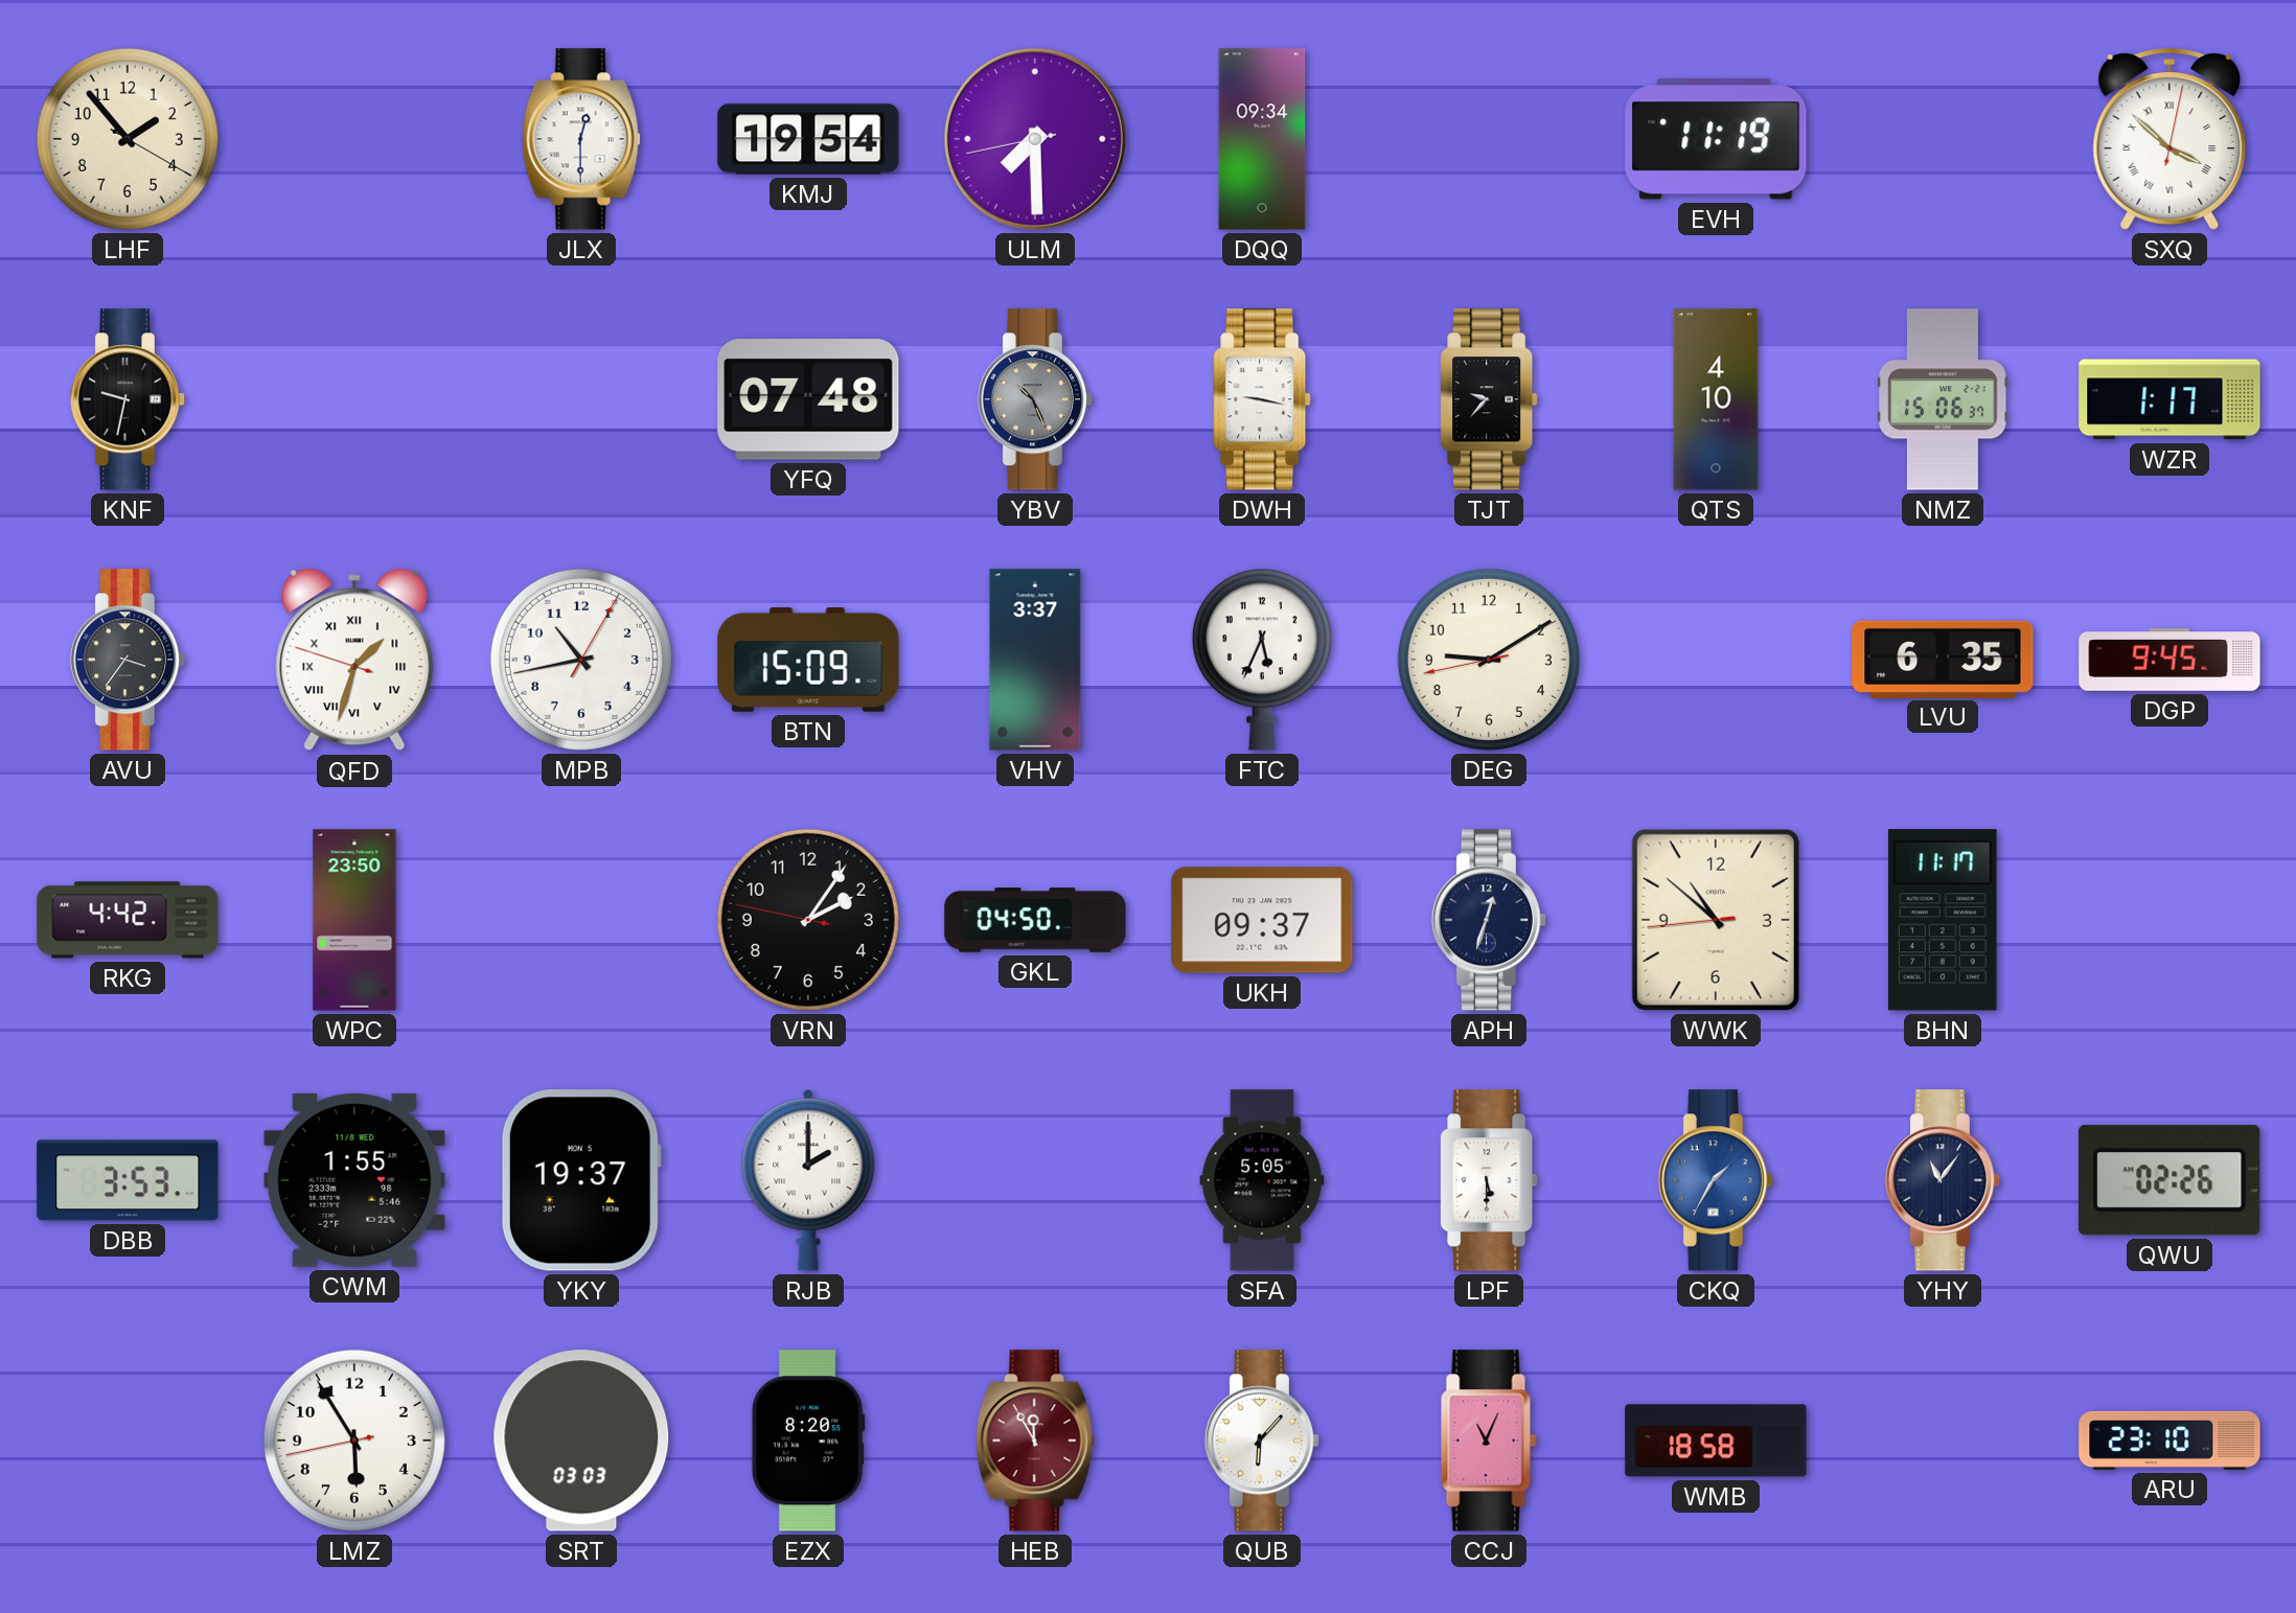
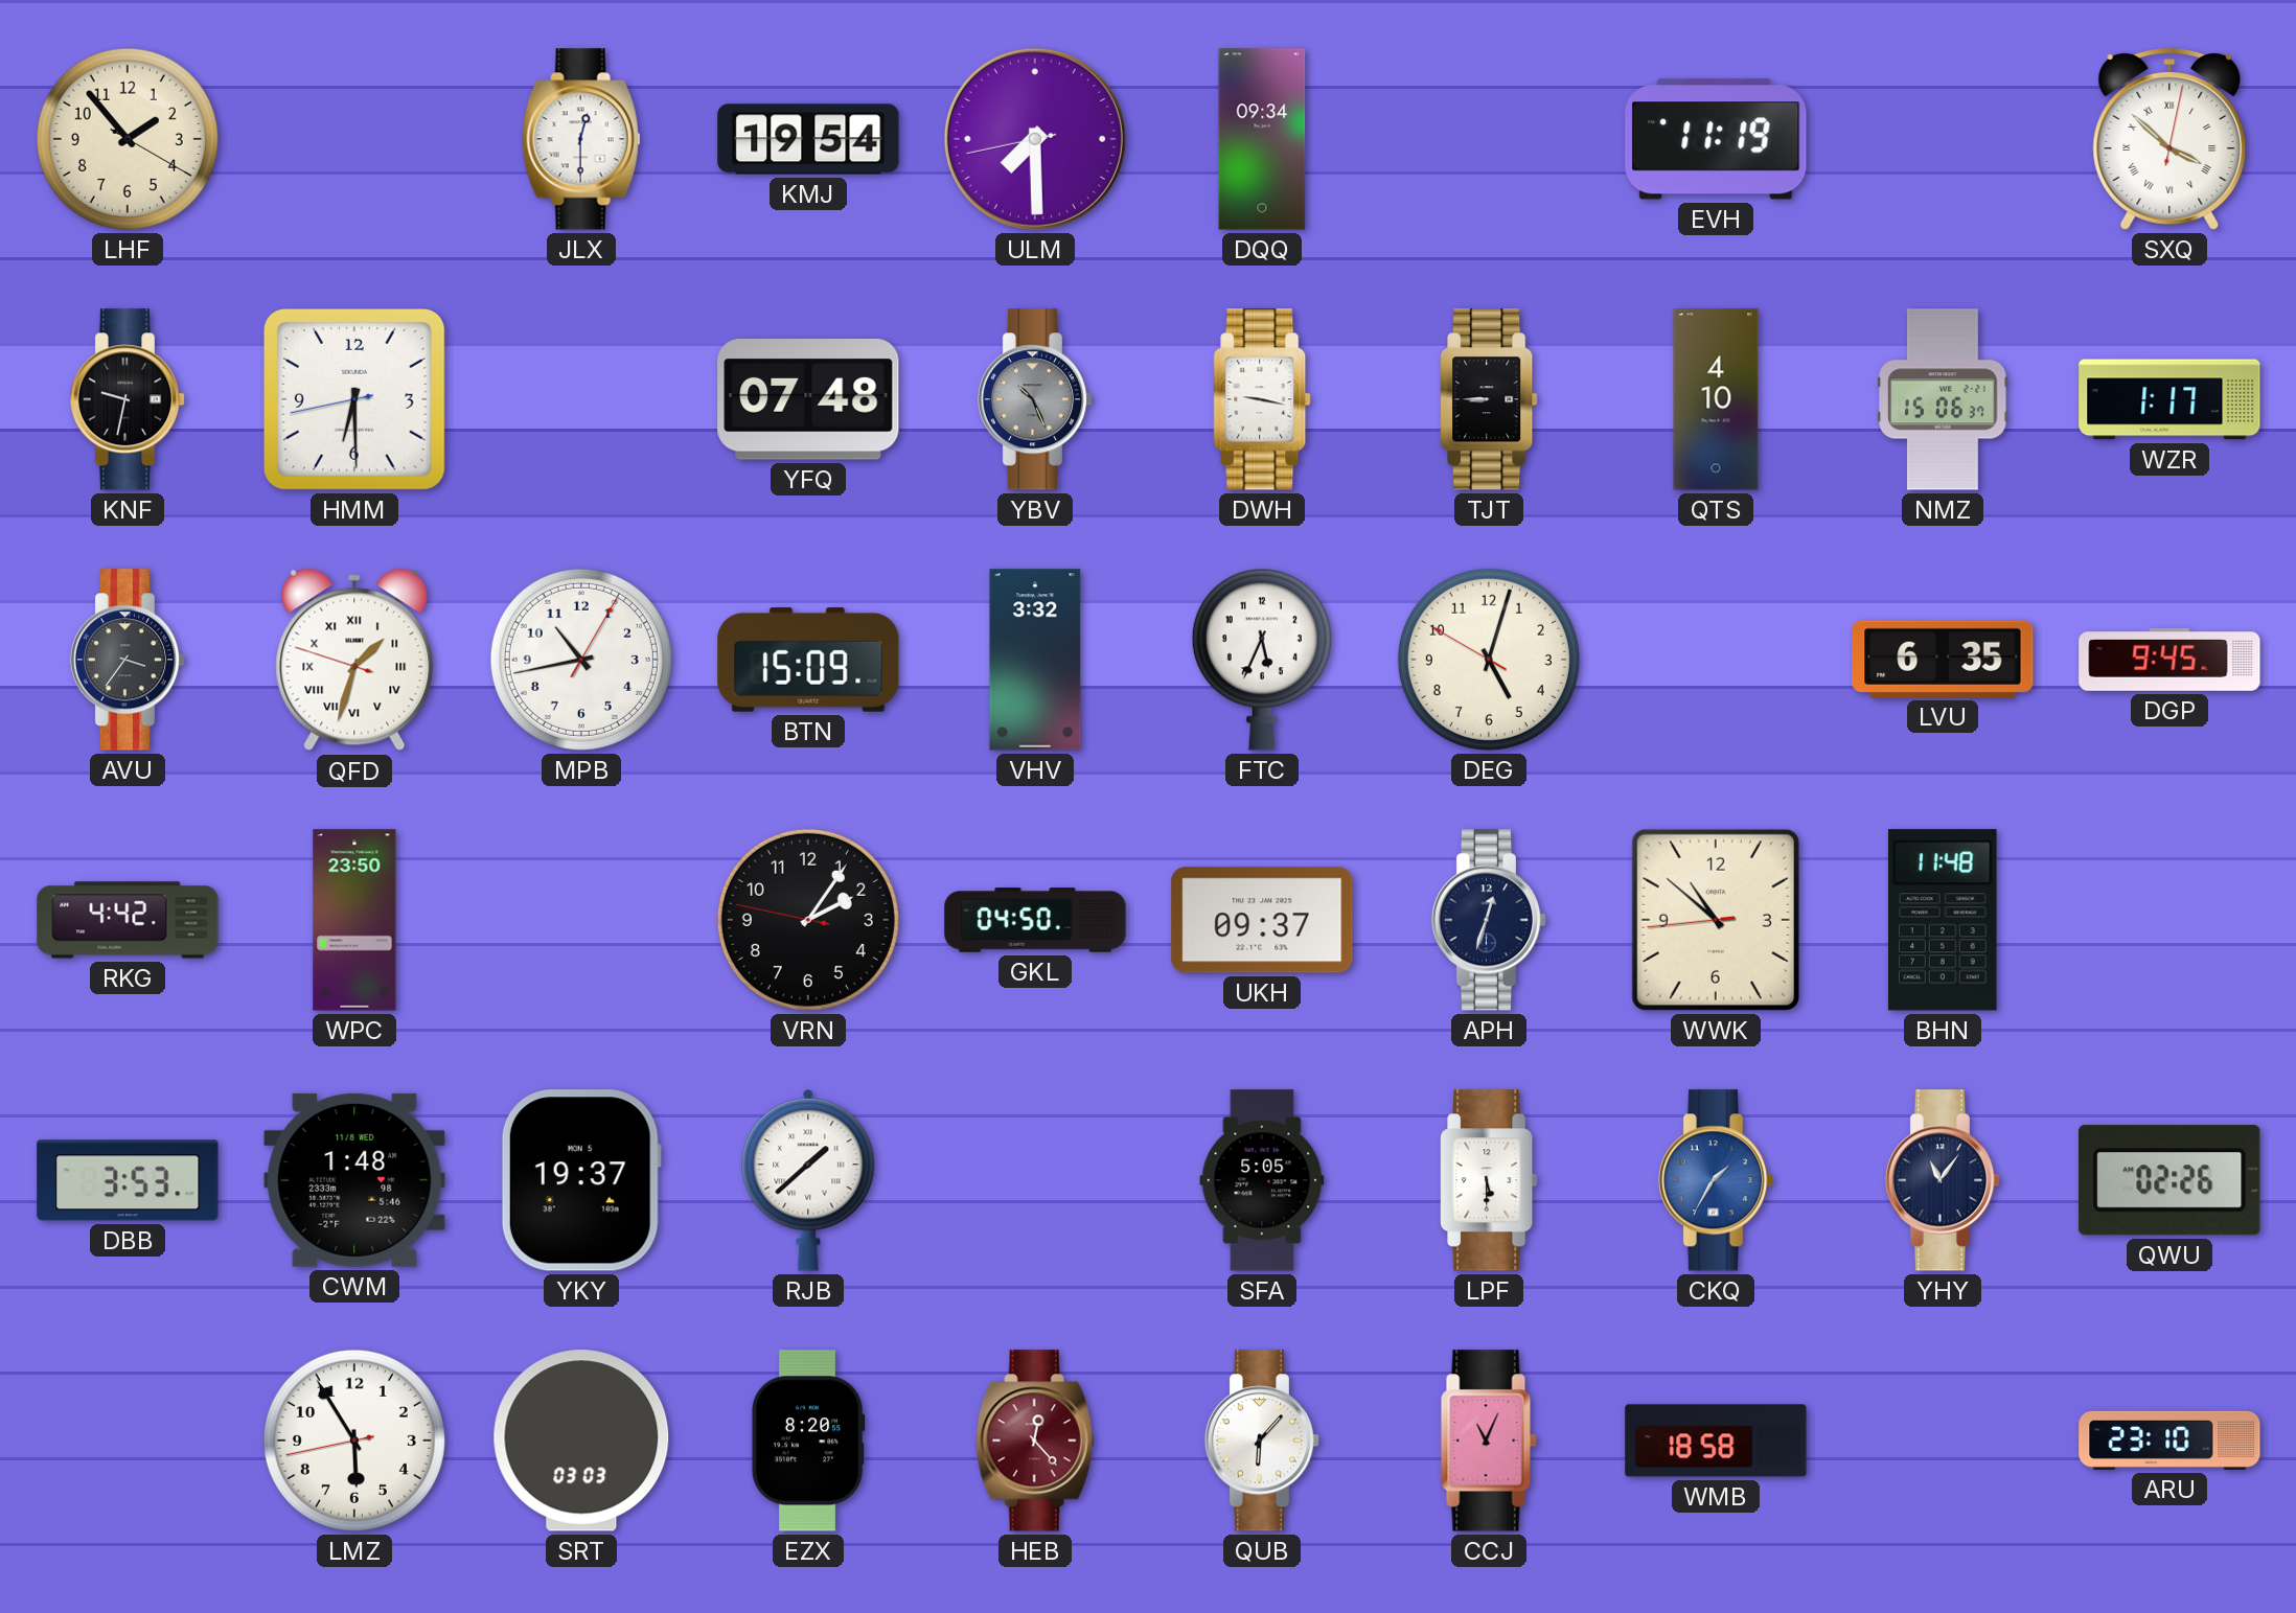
HMM: none -> 6:29 (354, 399)
TJT: 9:37 -> 8:45 (1489, 399)
VHV: 3:37 -> 3:32 (1035, 660)
DEG: 9:09 -> 5:02 (1489, 660)
BHN: 11:17 -> 11:48 (1943, 920)
CWM: 1:55 -> 1:48 (354, 1180)
RJB: 2:00 -> 1:38 (808, 1180)
HEB: 11:55 -> 12:23 (1035, 1441)
